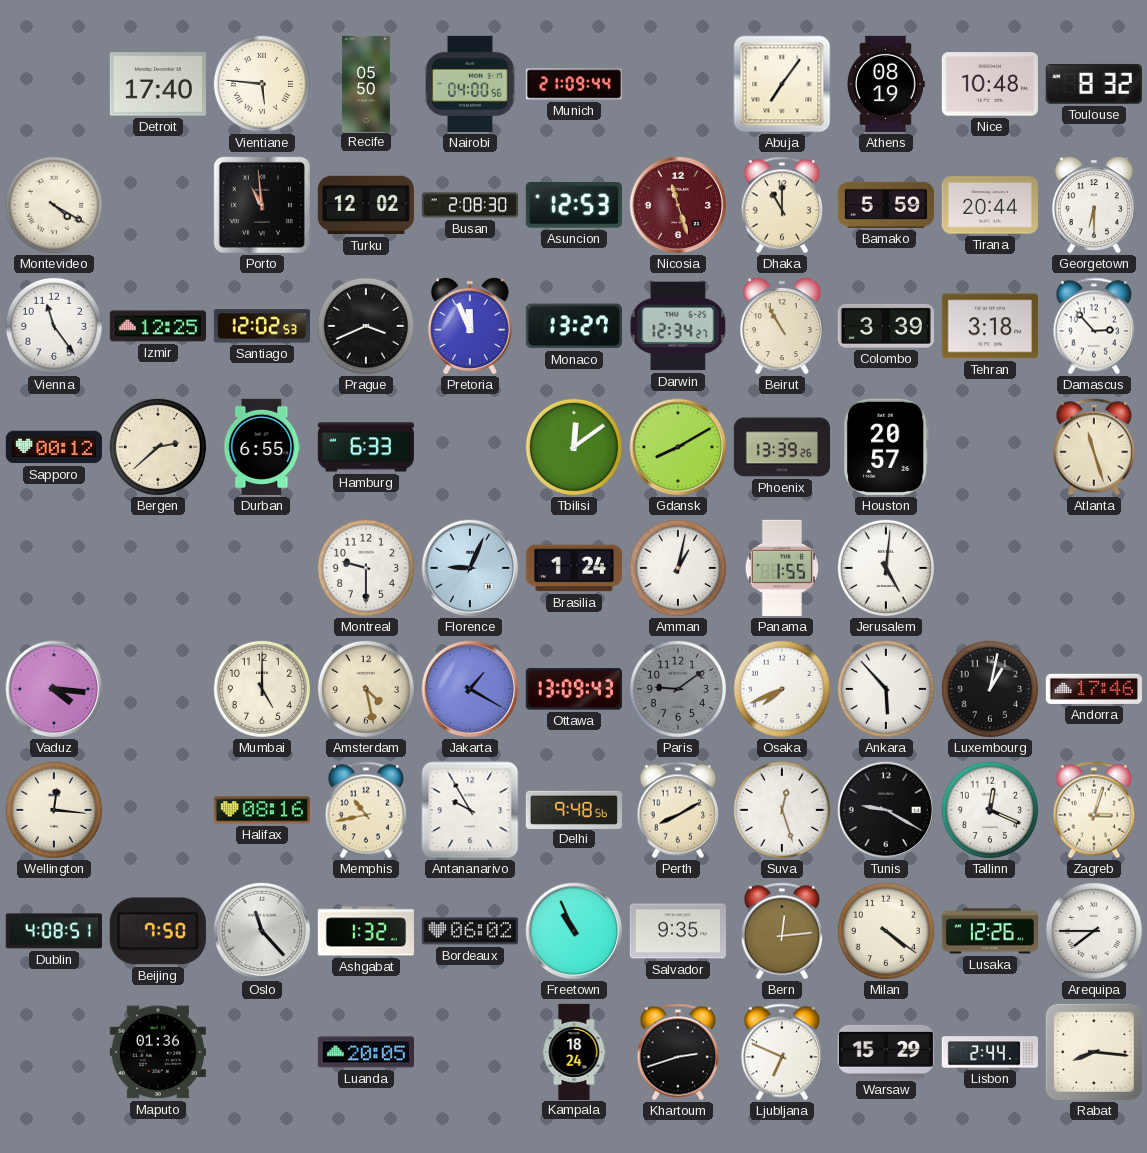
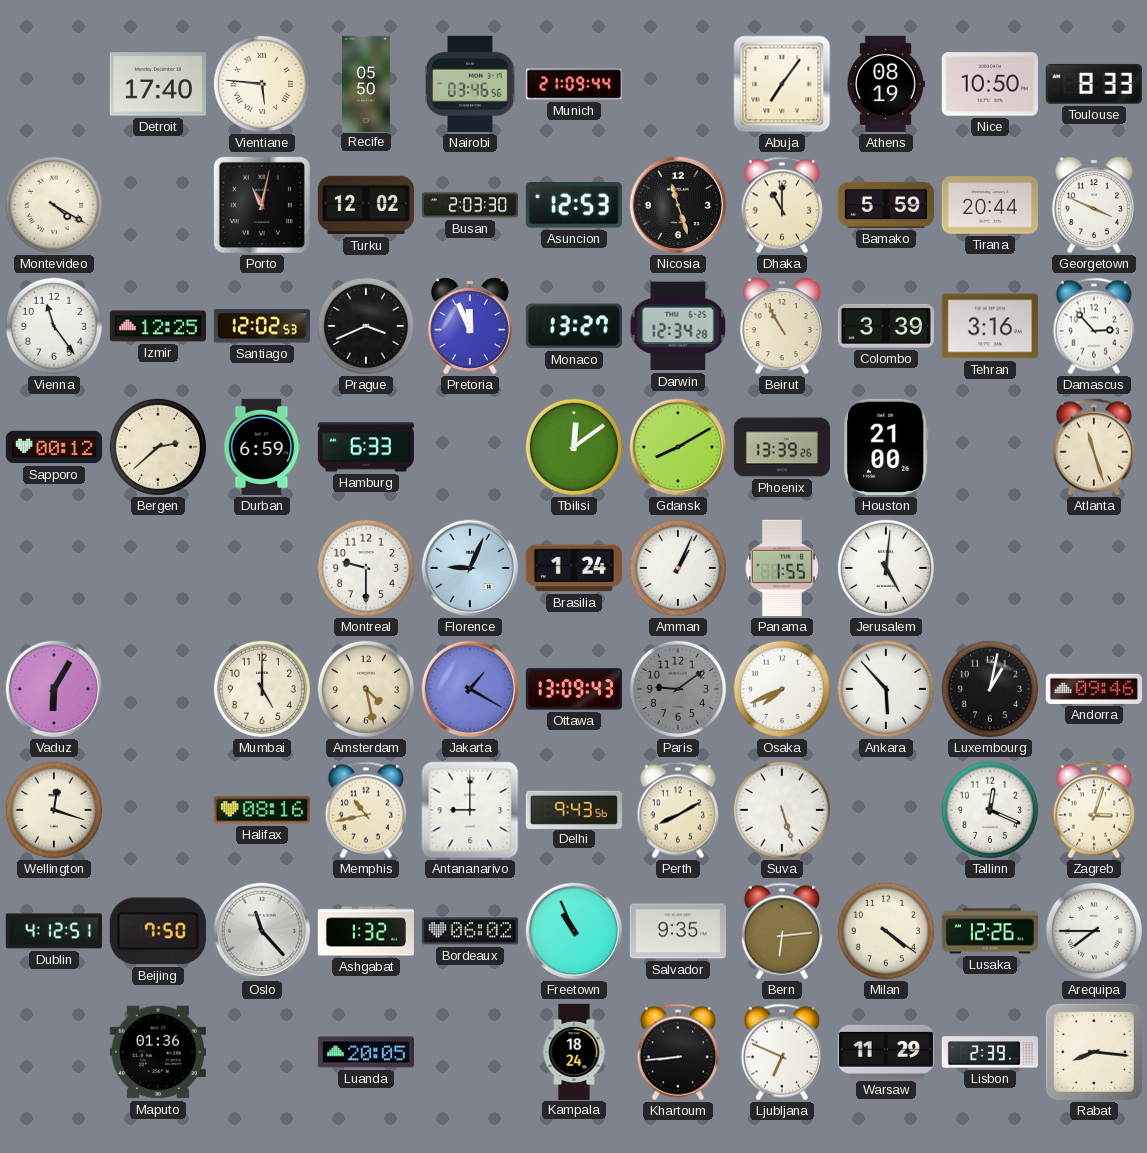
Nairobi: 04:00 -> 03:46 (470, 84)
Nice: 10:48 -> 10:50 (990, 84)
Toulouse: 8:32 -> 8:33 (1094, 84)
Porto: 10:59 -> 11:02 (262, 205)
Busan: 2:08 -> 2:03 (469, 205)
Nicosia dial: burgundy -> black (678, 205)
Georgetown: 6:30 -> 3:49 (1094, 205)
Darwin: 12:34:27 -> 12:34:28 (678, 326)
Tehran: 3:18 -> 3:16 (990, 326)
Durban: 6:55 -> 6:59 (262, 447)
Houston: 20:57 -> 21:00 (887, 447)
Amman: 1:02 -> 1:04 (678, 568)
Vaduz: 4:16 -> 6:05 (54, 689)
Andorra: 17:46 -> 09:46 (1094, 689)
Wellington: 12:16 -> 12:18 (54, 810)
Antananarivo: 9:55 -> 9:00 (470, 810)
Delhi: 9:48 -> 9:43 (573, 809)
Suva: 12:27 -> 5:27 (782, 810)
Tunis: 9:20 -> none (886, 810)
Dublin: 4:08 -> 4:12 (54, 931)
Bern: 12:14 -> 6:14 (782, 931)
Khartoum: 2:42 -> 8:44 (678, 1052)
Warsaw: 15:29 -> 11:29 (886, 1052)
Lisbon: 2:44 -> 2:39 (990, 1052)
